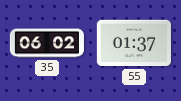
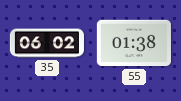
55: 01:37 -> 01:38 (134, 43)
